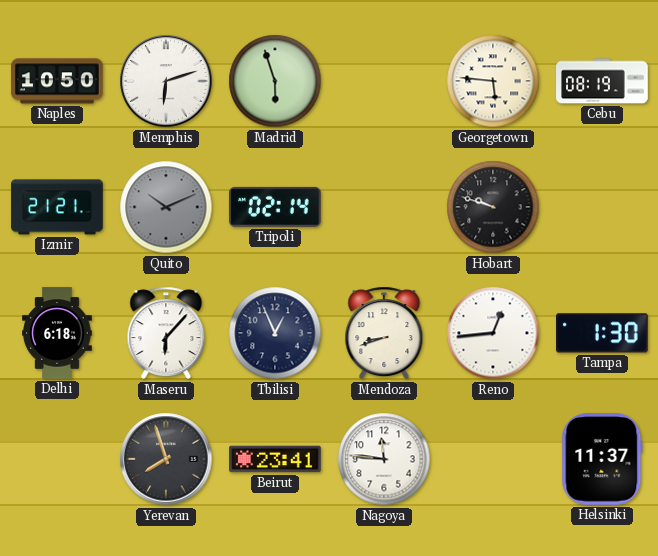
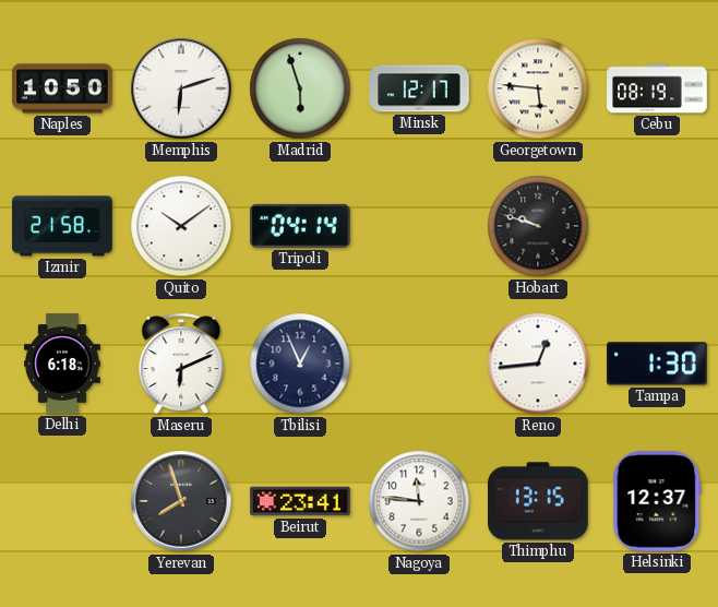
Minsk: none -> 12:17 (419, 88)
Izmir: 21:21 -> 21:58 (62, 226)
Quito: 10:11 -> 10:09 (181, 226)
Quito dial: grey -> white (181, 226)
Tripoli: 02:14 -> 04:14 (300, 226)
Maseru: 6:07 -> 6:11 (181, 364)
Mendoza: 8:42 -> none (384, 333)
Thimphu: none -> 13:15 (538, 501)
Helsinki: 11:37 -> 12:37 (657, 501)
